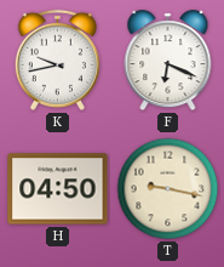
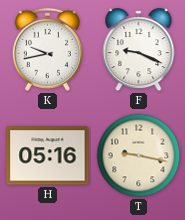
F: 6:19 -> 9:19 (139, 50)
H: 04:50 -> 05:16 (48, 156)
